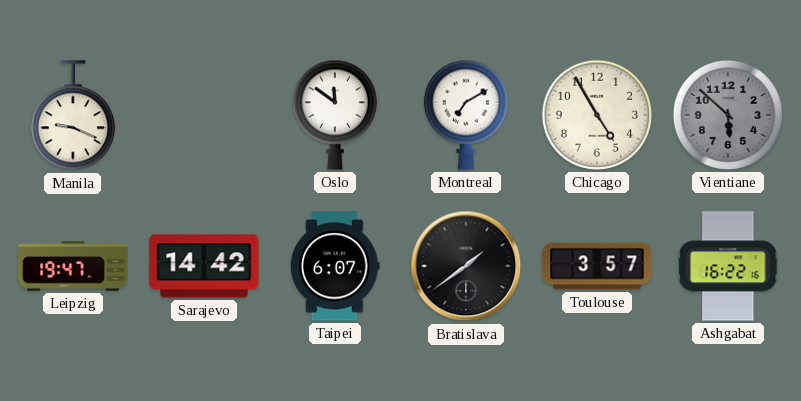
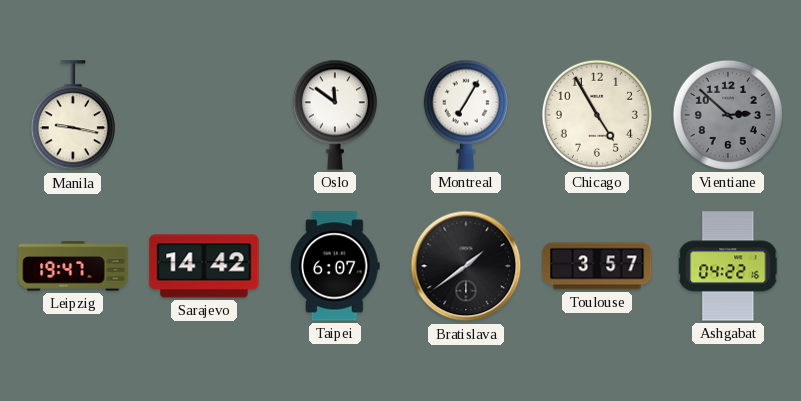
Manila: 9:19 -> 9:17 (73, 116)
Montreal: 7:10 -> 7:05 (466, 115)
Vientiane: 5:52 -> 2:52 (728, 115)
Ashgabat: 16:22 -> 04:22 (728, 266)
